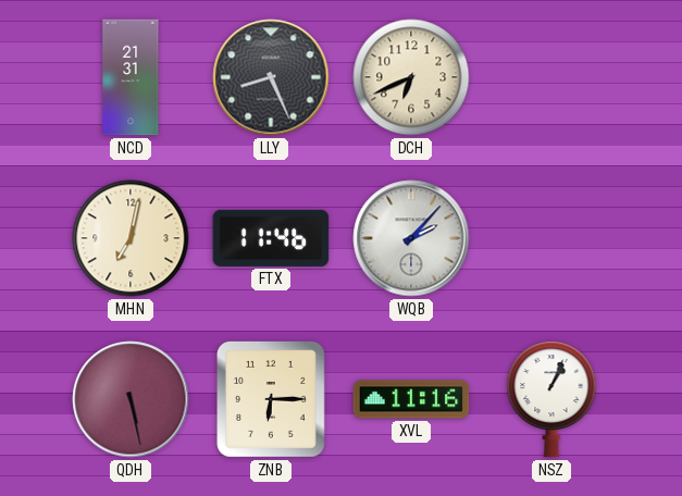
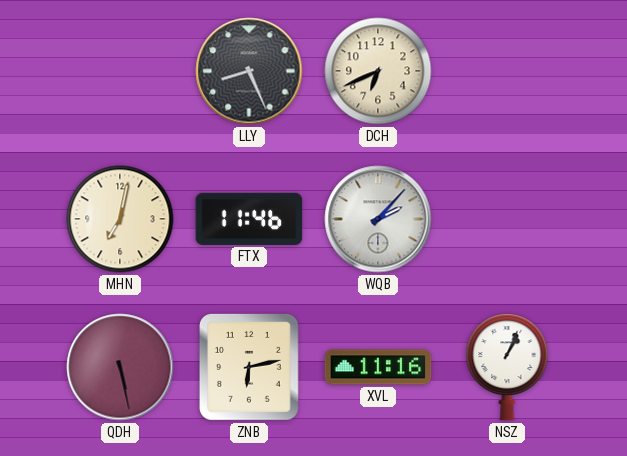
NCD: 21:31 -> none (131, 77)
ZNB: 6:15 -> 6:13 (249, 367)
